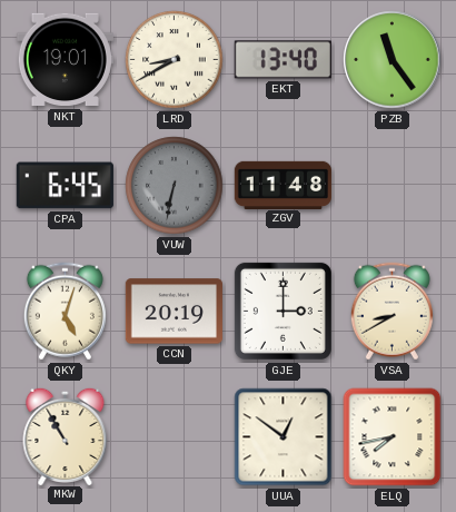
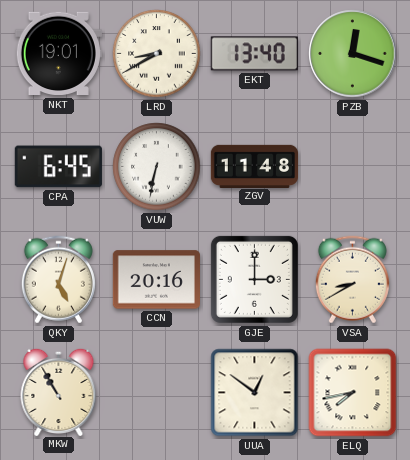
PZB: 11:24 -> 12:18 (353, 54)
VUW dial: grey -> white (157, 167)
CCN: 20:19 -> 20:16 (156, 280)
